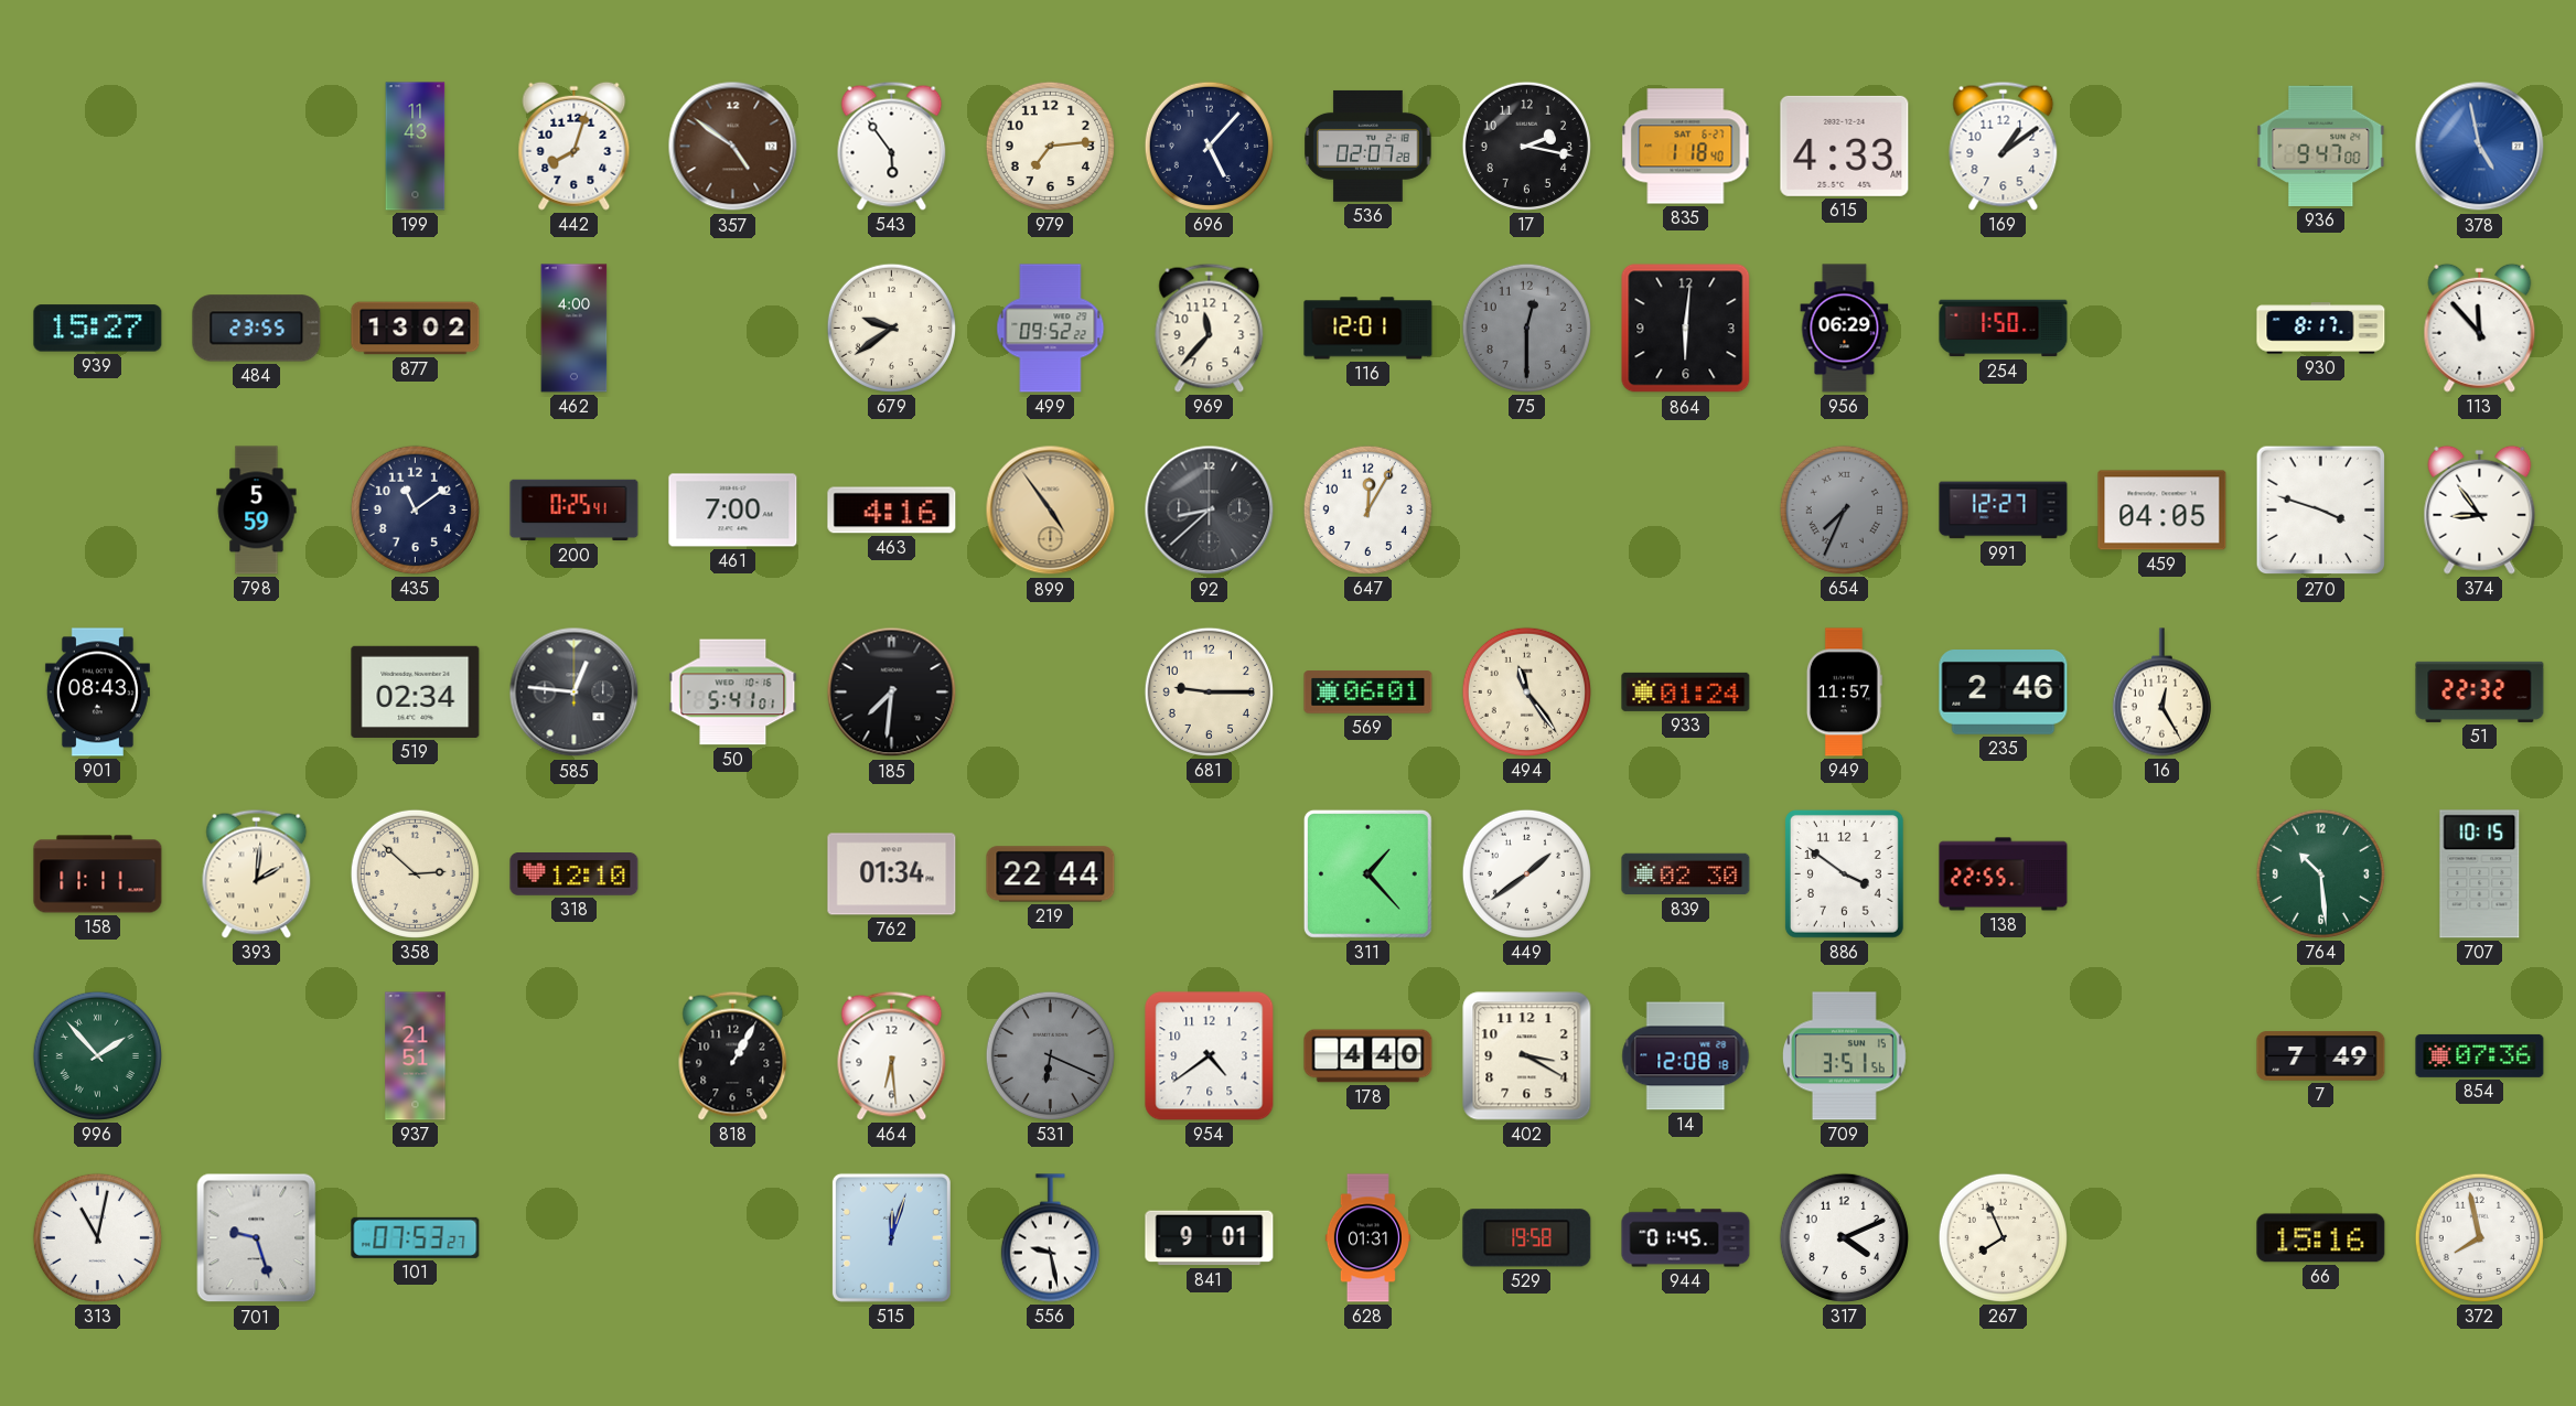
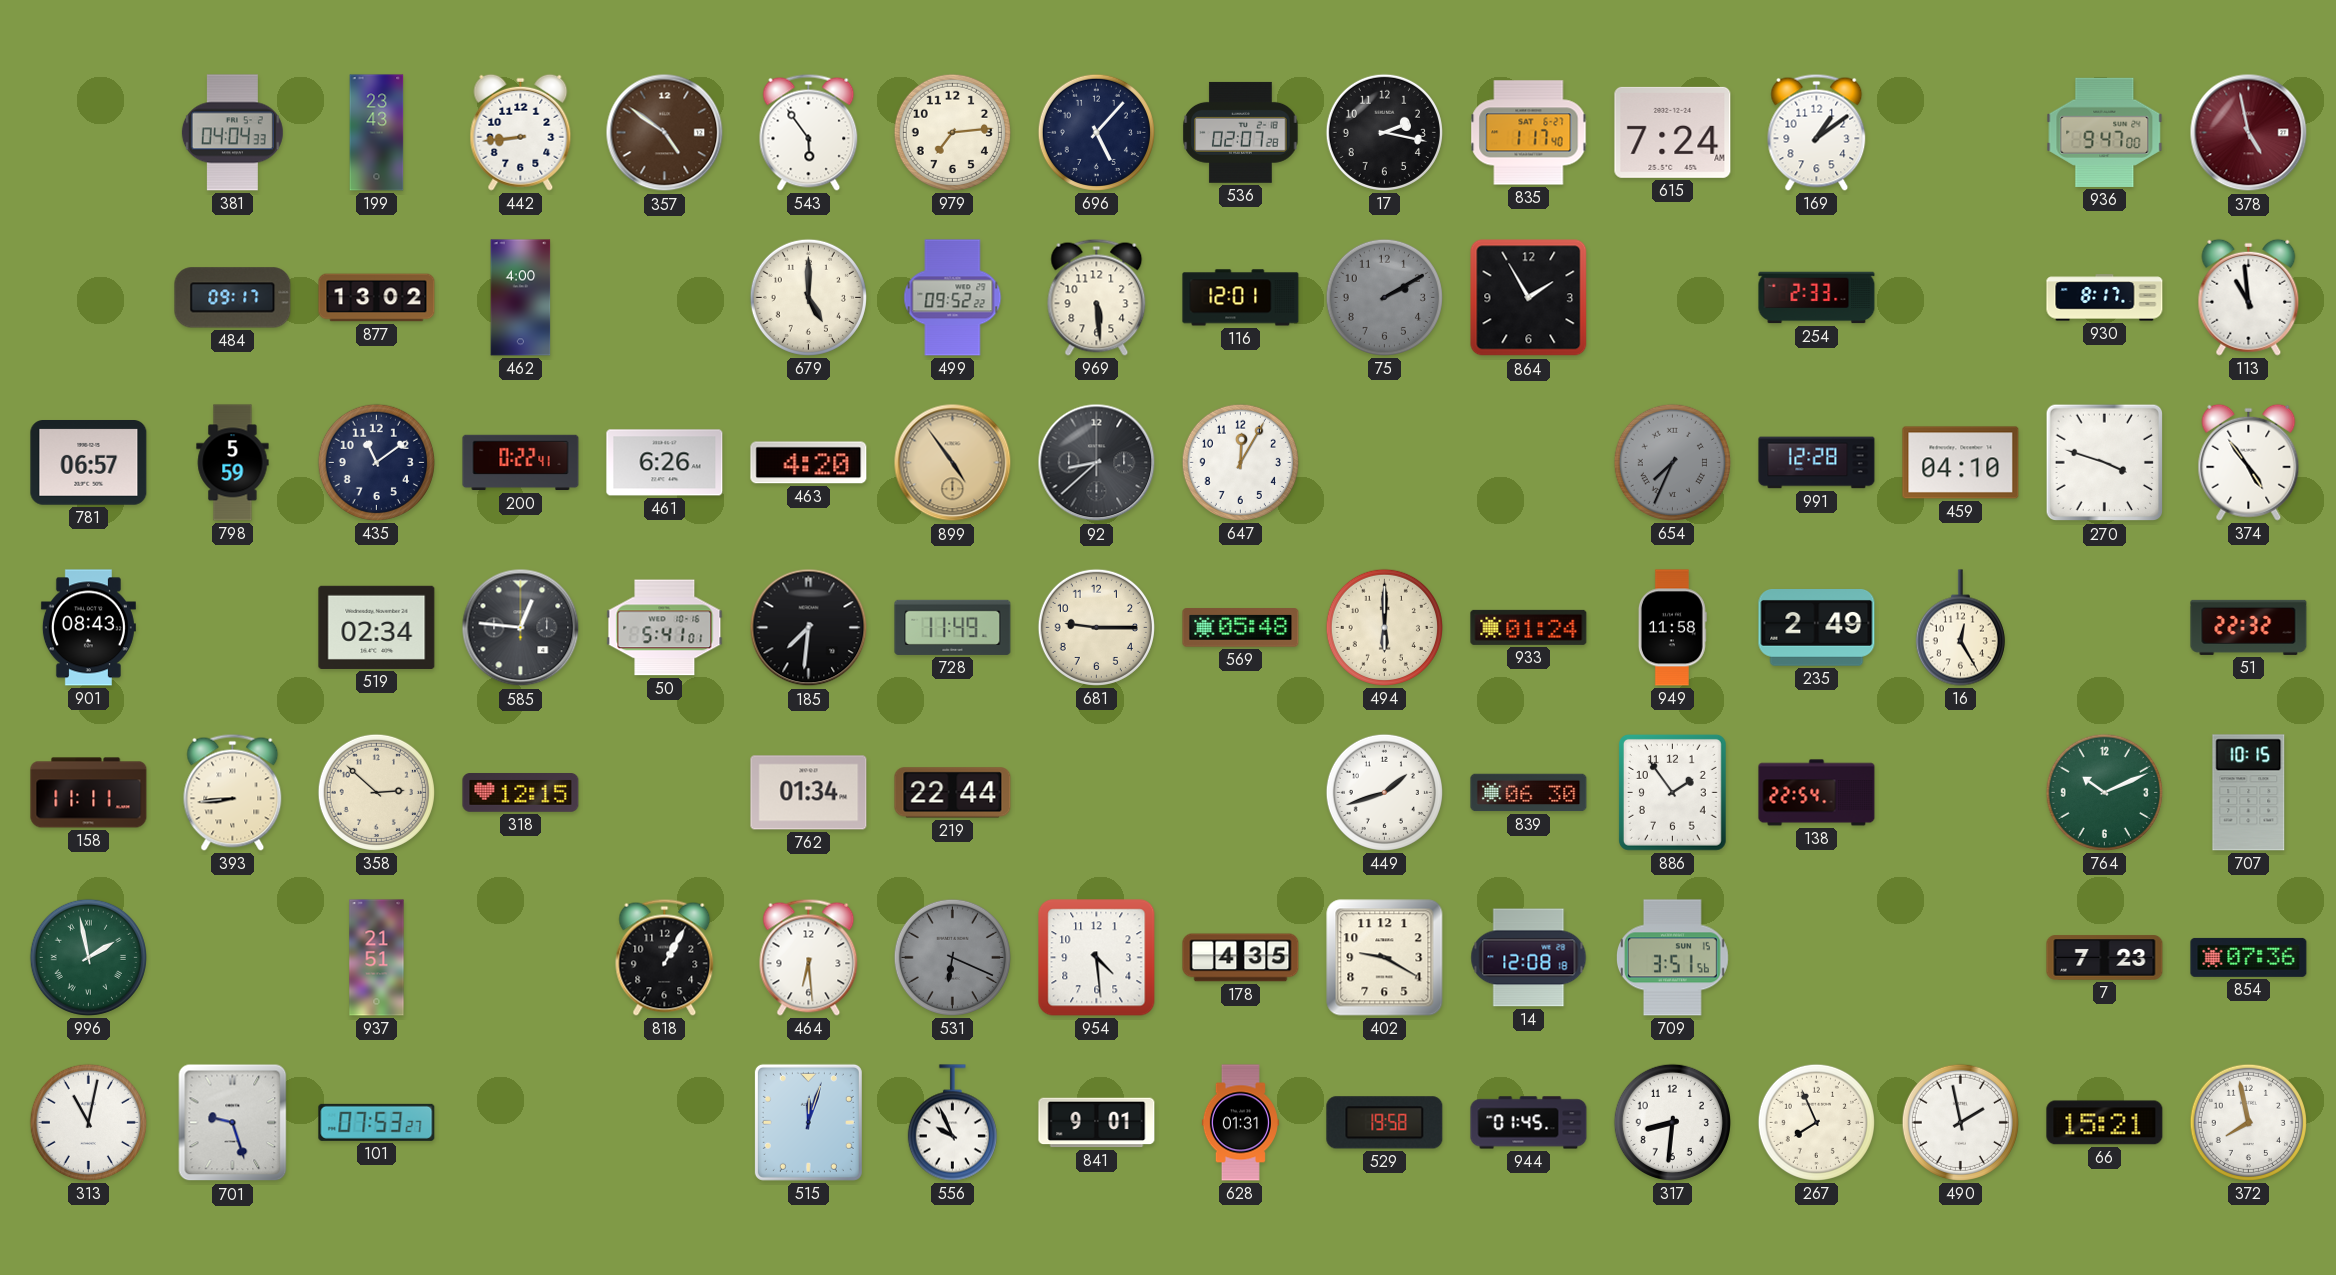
381: none -> 04:04 (232, 133)
199: 11:43 -> 23:43 (377, 133)
442: 8:03 -> 8:44 (521, 132)
835: 1:18 -> 1:17 (1529, 133)
615: 4:33 -> 7:24 (1673, 132)
378 dial: blue -> burgundy (2249, 133)
939: 15:27 -> none (98, 329)
484: 23:55 -> 09:17 (233, 298)
679: 9:39 -> 5:00 (808, 297)
969: 11:37 -> 5:29 (1097, 297)
75: 12:30 -> 2:10 (1384, 297)
864: 6:01 -> 1:55 (1529, 298)
956: 06:29 -> none (1845, 329)
254: 1:50 -> 2:33 (1817, 298)
113: 11:53 -> 10:59 (2249, 297)
781: none -> 06:57 (89, 463)
200: 0:25 -> 0:22 (521, 463)
461: 7:00 -> 6:26 (665, 463)
463: 4:16 -> 4:20 (809, 463)
991: 12:27 -> 12:28 (1817, 463)
459: 04:05 -> 04:10 (1961, 463)
374: 8:54 -> 4:54 (2249, 462)
728: none -> 11:49 (953, 627)
569: 06:01 -> 05:48 (1241, 628)
494: 11:24 -> 6:00 (1384, 627)
949: 11:57 -> 11:58 (1672, 628)
235: 2:46 -> 2:49 (1817, 628)
393: 2:01 -> 8:44 (233, 792)
318: 12:10 -> 12:15 (521, 793)
311: 1:23 -> none (1367, 873)
449: 1:39 -> 1:42 (1384, 792)
839: 02:30 -> 06:30 (1529, 793)
886: 3:51 -> 1:54 (1672, 792)
138: 22:55 -> 22:54 (1817, 793)
764: 10:29 -> 10:11 (2104, 792)
996: 1:53 -> 1:58 (88, 957)
954: 4:39 -> 4:29 (1097, 958)
178: 4:40 -> 4:35 (1241, 958)
402: 3:20 -> 9:20 (1385, 958)
7: 7:49 -> 7:23 (2105, 958)
556: 9:28 -> 9:56 (952, 1123)
317: 4:11 -> 8:31 (1672, 1122)
490: none -> 1:58 (1960, 1122)
66: 15:16 -> 15:21 (2105, 1123)
